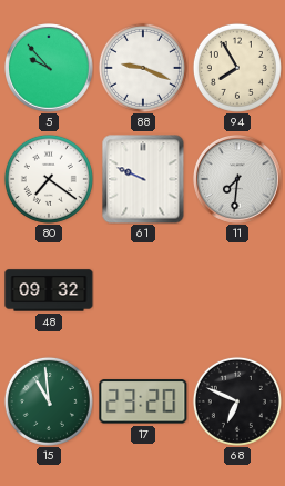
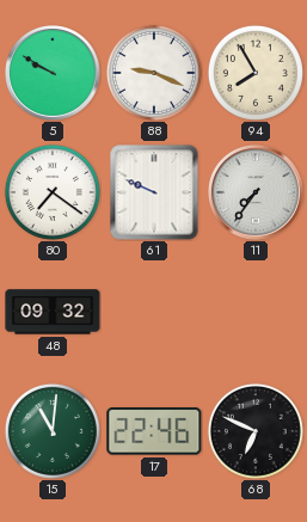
5: 9:53 -> 9:50 (53, 73)
11: 7:31 -> 7:36 (256, 192)
15: 10:59 -> 11:01 (53, 431)
17: 23:20 -> 22:46 (154, 431)
